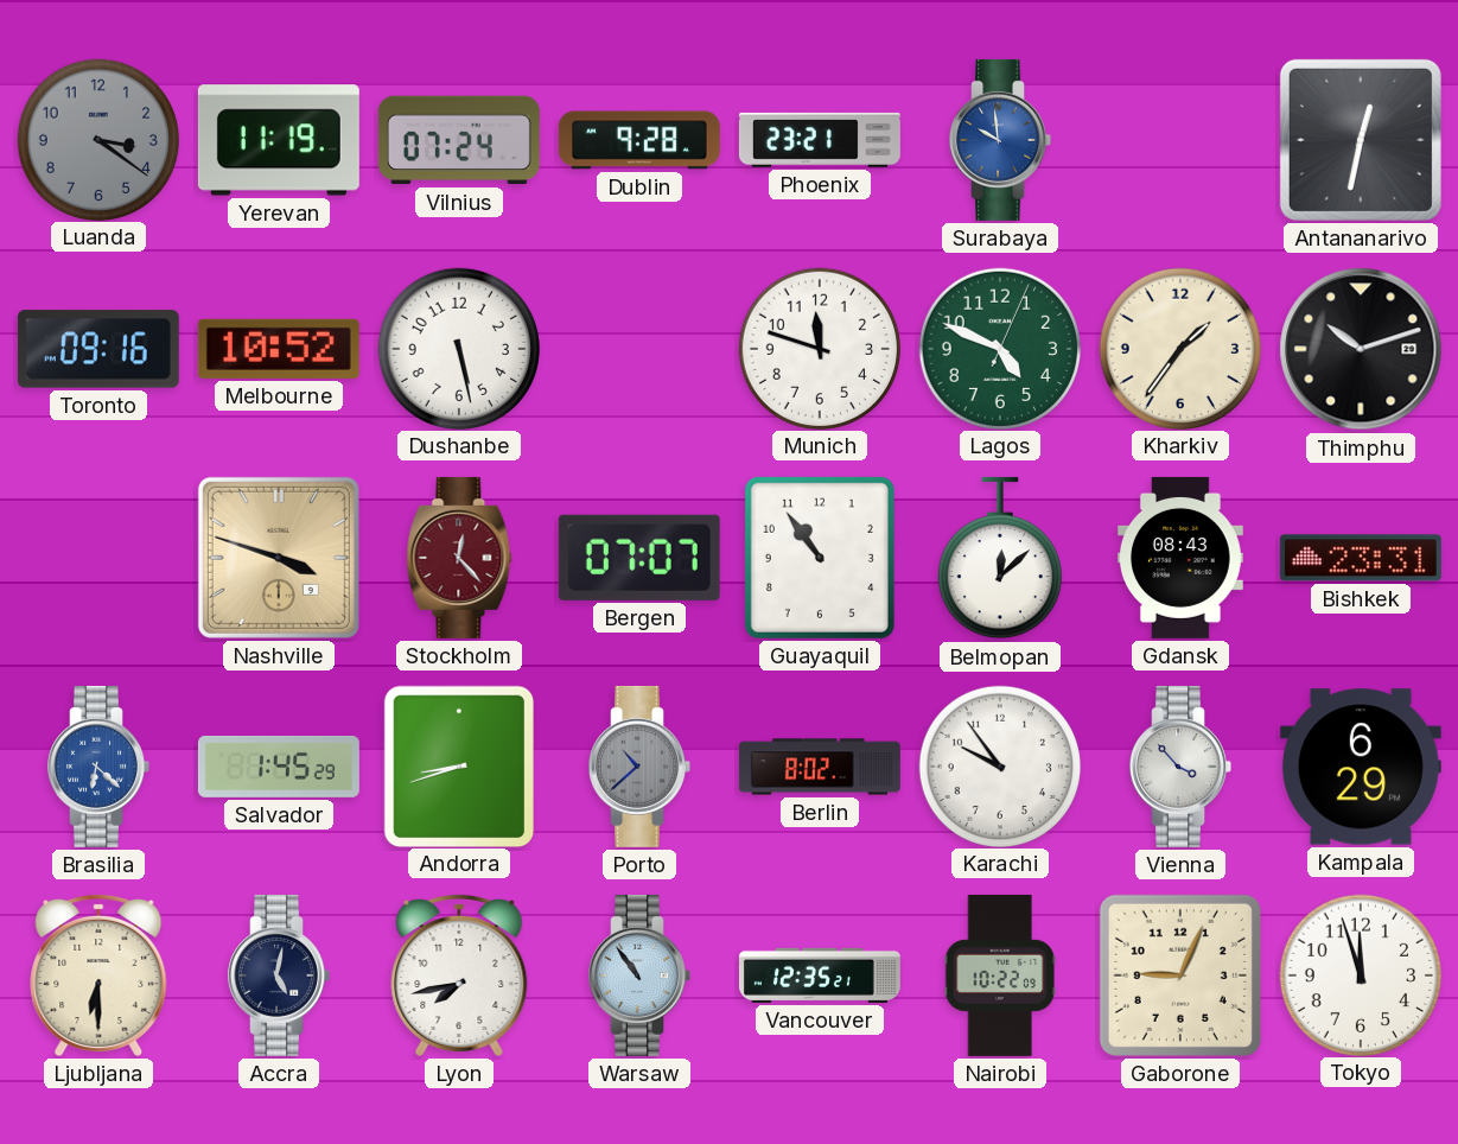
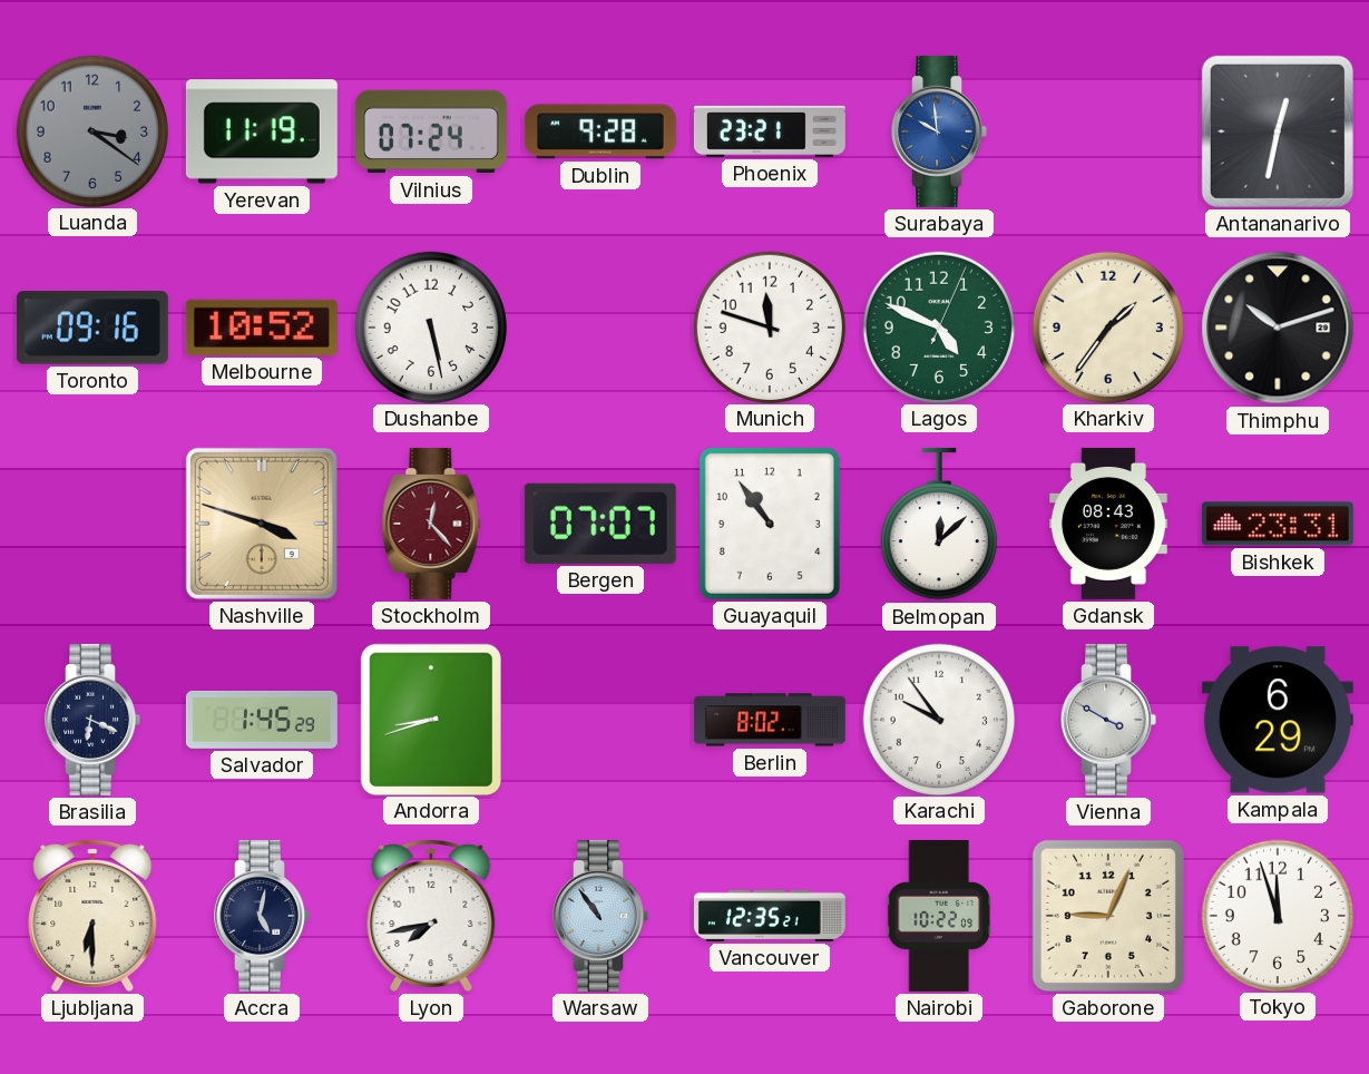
Brasilia: 6:22 -> 6:19 (92, 720)
Brasilia dial: blue -> navy (92, 720)
Porto: 10:38 -> none (639, 767)
Vienna: 3:53 -> 3:50 (1108, 720)
